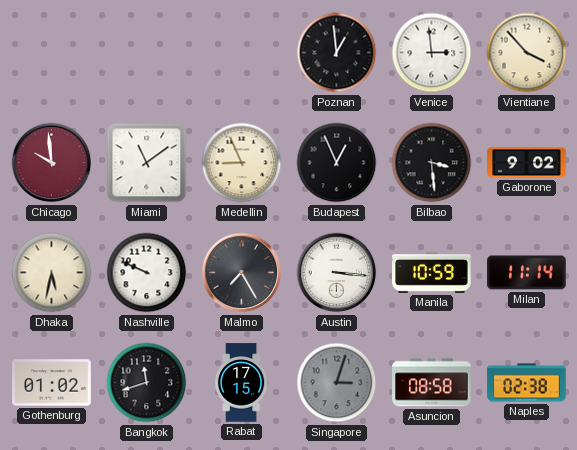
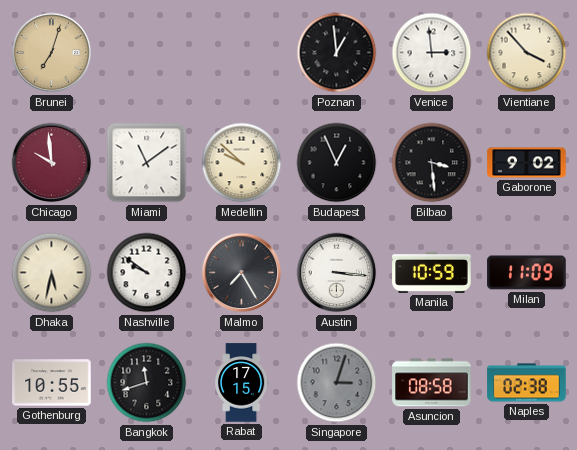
Brunei: none -> 7:03 (52, 53)
Medellin: 8:56 -> 9:52 (242, 163)
Nashville: 9:49 -> 9:51 (147, 273)
Milan: 11:14 -> 11:09 (527, 273)
Gothenburg: 01:02 -> 10:55 (52, 383)
